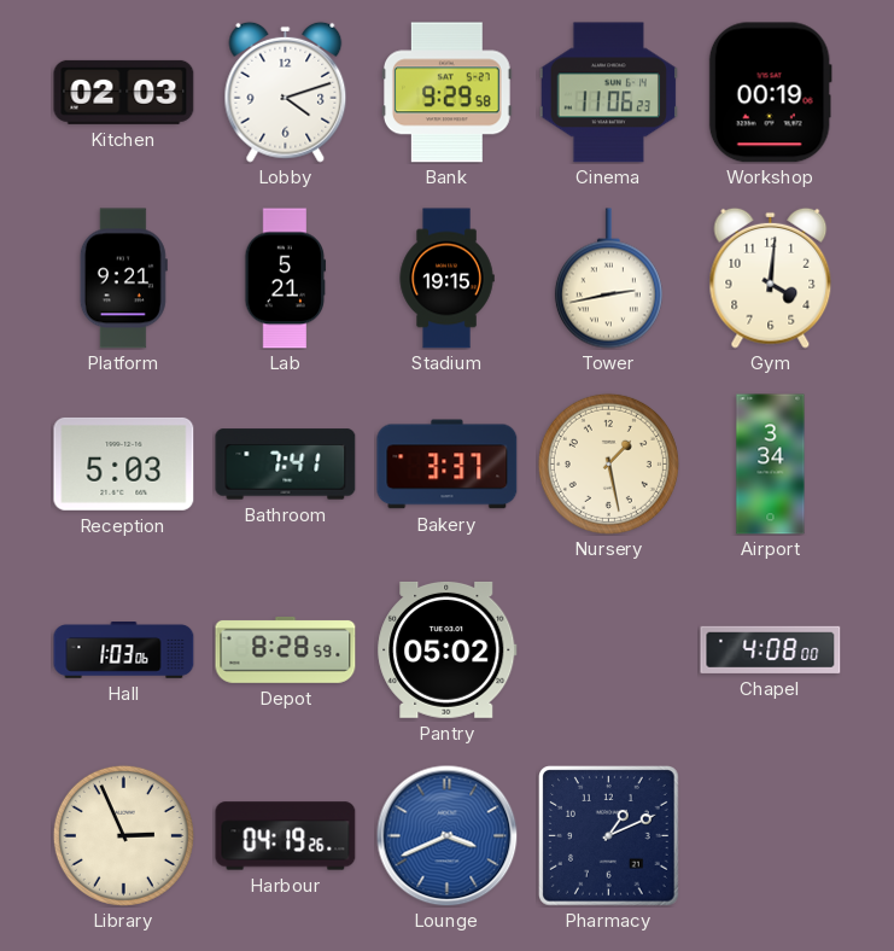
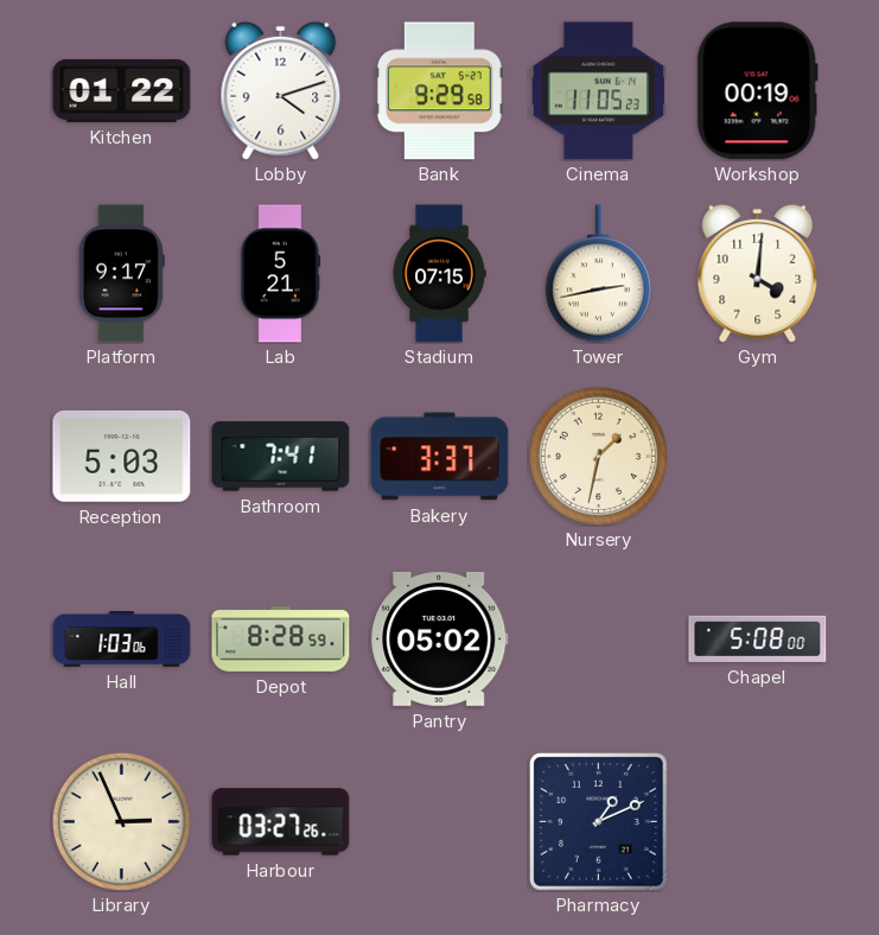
Kitchen: 02:03 -> 01:22 (122, 90)
Cinema: 11:06 -> 11:05 (598, 91)
Platform: 9:21 -> 9:17 (121, 274)
Stadium: 19:15 -> 07:15 (439, 274)
Nursery: 1:28 -> 1:32 (598, 456)
Airport: 3:34 -> none (771, 465)
Chapel: 4:08 -> 5:08 (758, 638)
Harbour: 04:19 -> 03:27 (281, 822)
Lounge: 3:41 -> none (446, 835)
